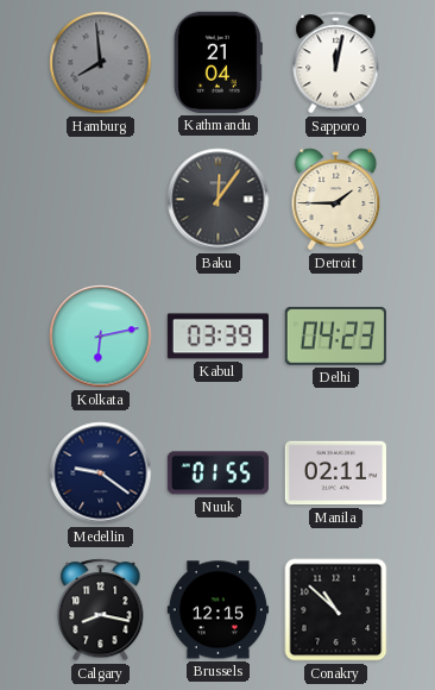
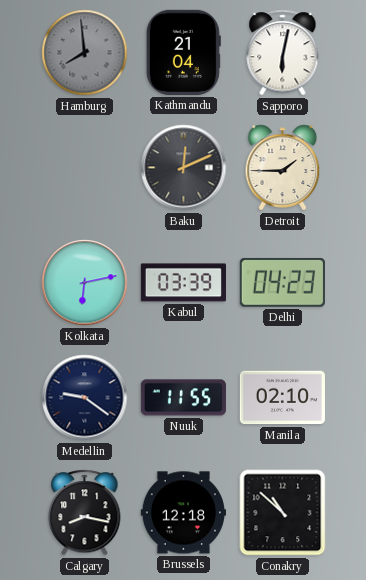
Sapporo: 12:02 -> 6:02 (283, 53)
Baku: 12:06 -> 12:11 (184, 168)
Nuuk: 01:55 -> 11:55 (183, 398)
Manila: 02:11 -> 02:10 (282, 398)
Brussels: 12:15 -> 12:18 (183, 513)
